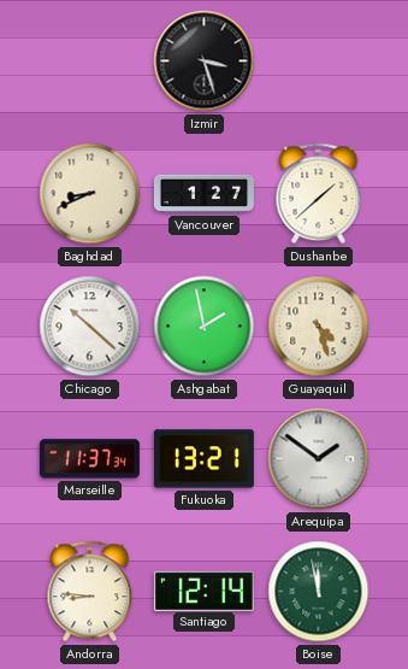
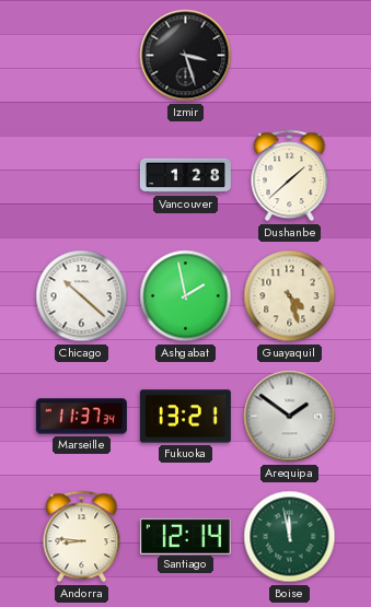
Baghdad: 8:41 -> none (90, 194)
Vancouver: 1:27 -> 1:28 (185, 176)
